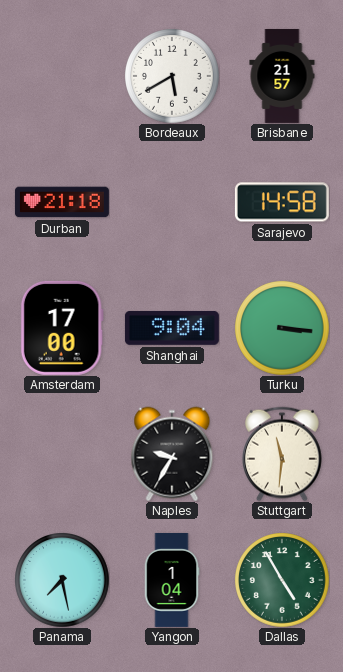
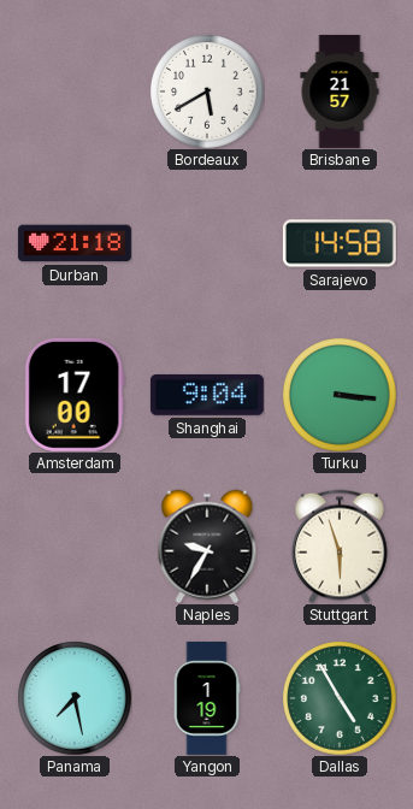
Stuttgart: 11:31 -> 5:57 (341, 547)
Yangon: 1:04 -> 1:19 (207, 698)
